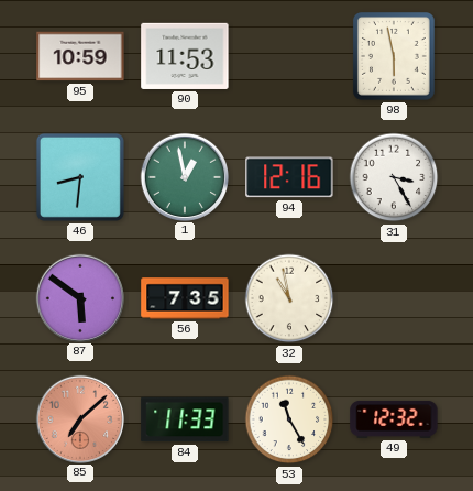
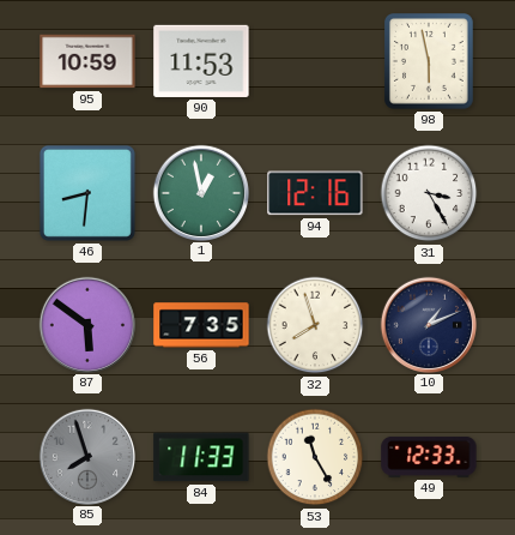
32: 10:58 -> 7:57 (315, 325)
10: none -> 1:11 (428, 324)
85: 7:08 -> 7:57 (86, 456)
85 dial: salmon -> grey (86, 456)
49: 12:32 -> 12:33 (429, 457)
